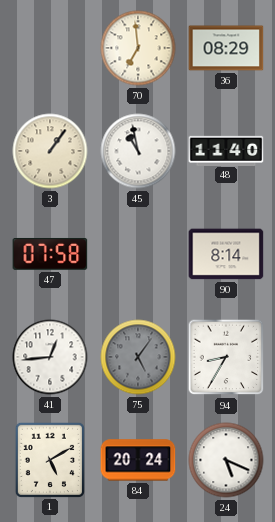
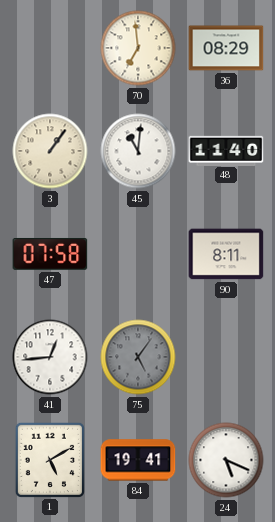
45: 10:58 -> 11:01 (138, 151)
90: 8:14 -> 8:11 (226, 254)
94: 8:35 -> none (226, 357)
84: 20:24 -> 19:41 (138, 460)
